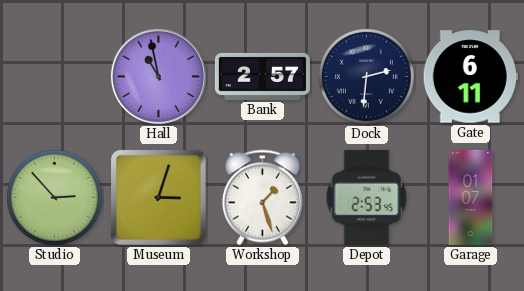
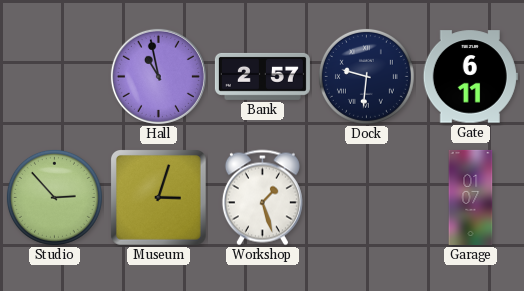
Dock: 2:31 -> 9:31 (366, 76)
Depot: 2:53 -> none (367, 197)
